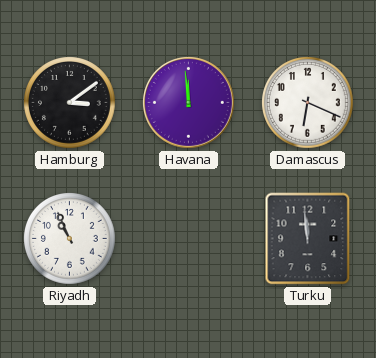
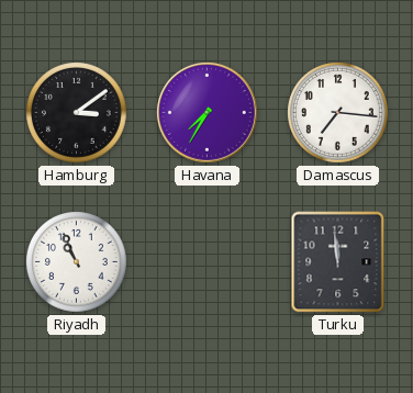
Havana: 11:59 -> 7:35 (206, 112)
Damascus: 6:19 -> 7:16 (338, 113)
